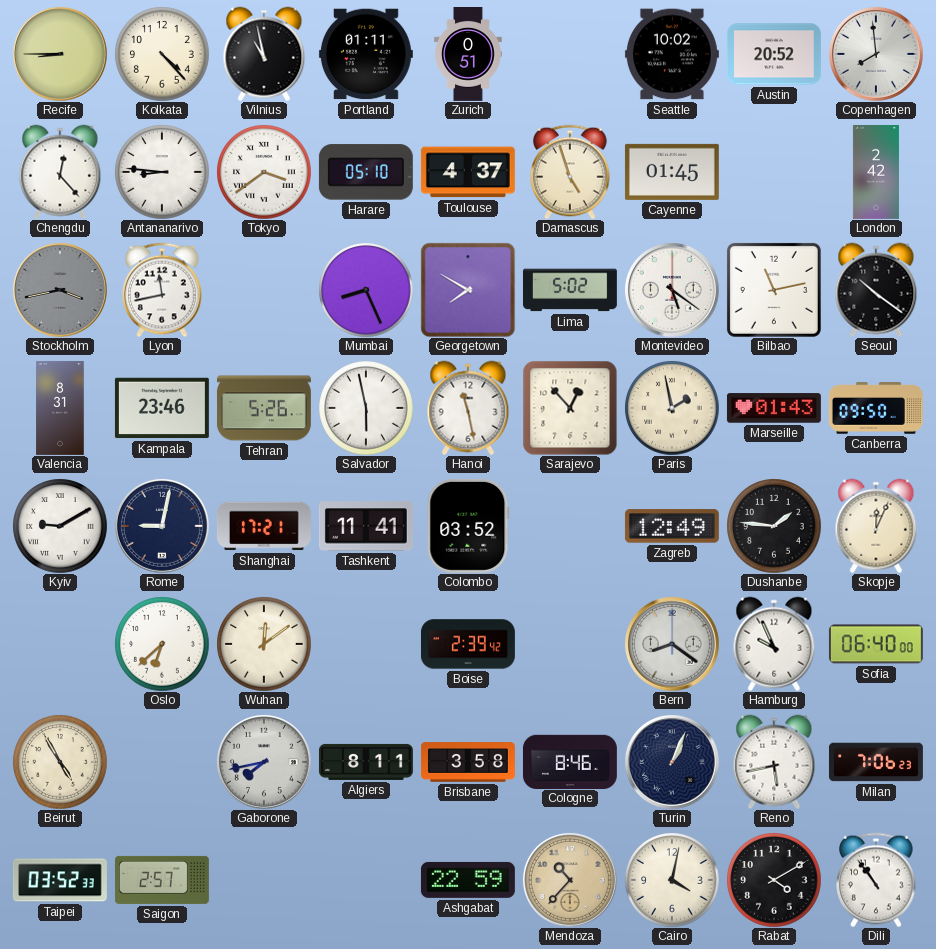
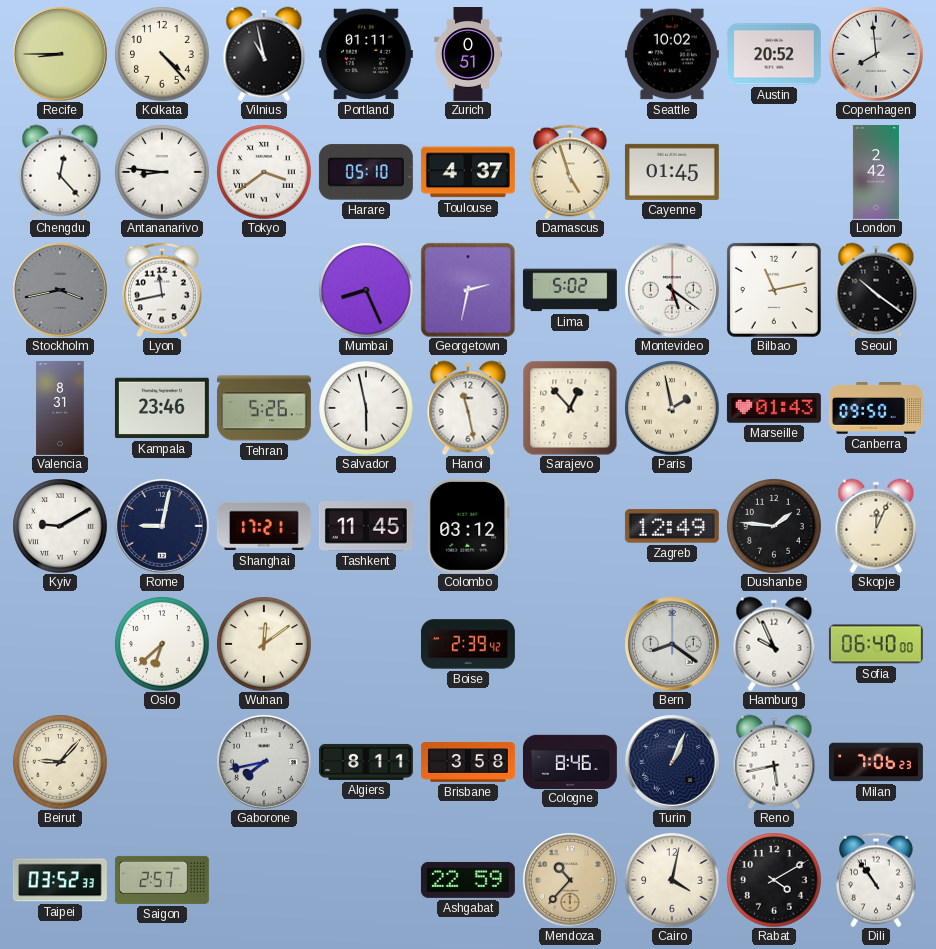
Georgetown: 7:50 -> 2:32 (468, 290)
Tashkent: 11:41 -> 11:45 (366, 526)
Colombo: 03:52 -> 03:12 (468, 526)
Beirut: 4:55 -> 9:07 (60, 762)
